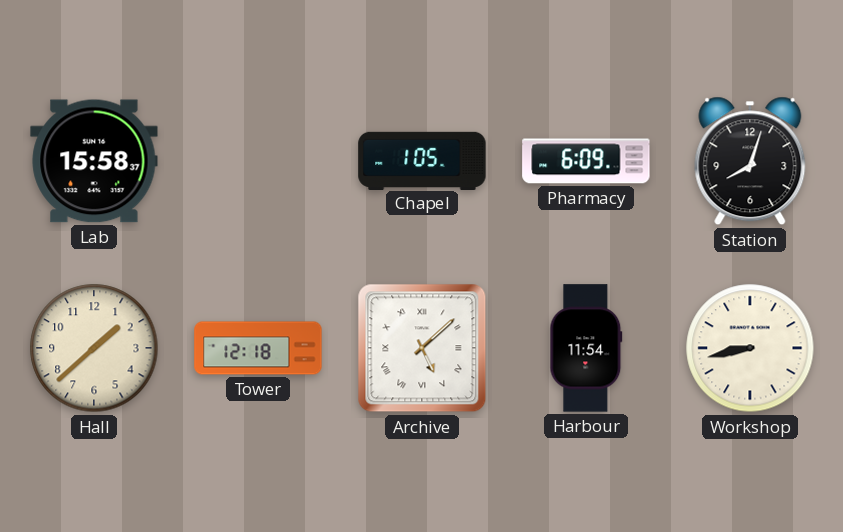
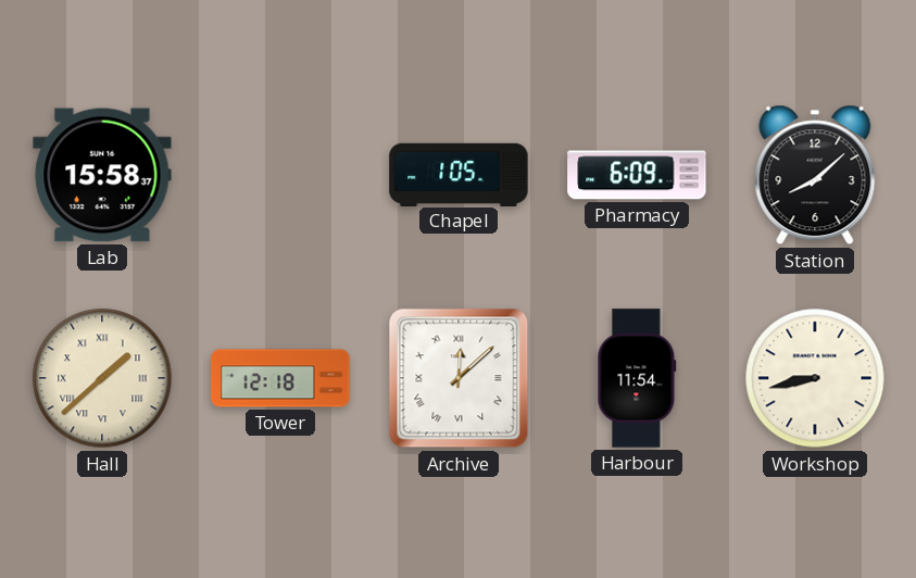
Station: 8:03 -> 8:08 (815, 175)
Hall numerals: Arabic -> Roman (102, 378)
Archive: 5:08 -> 12:08 (459, 378)
